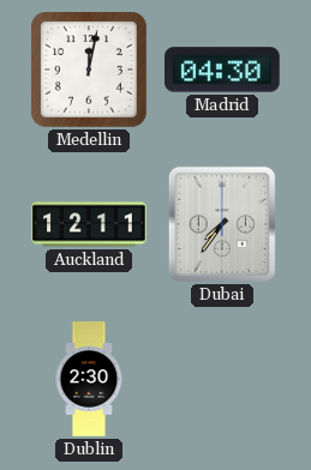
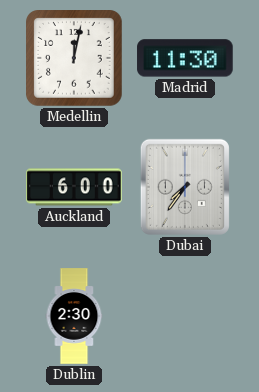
Madrid: 04:30 -> 11:30 (185, 58)
Auckland: 12:11 -> 6:00 (74, 187)
